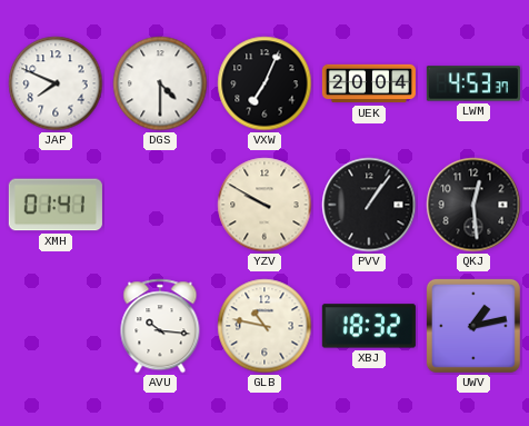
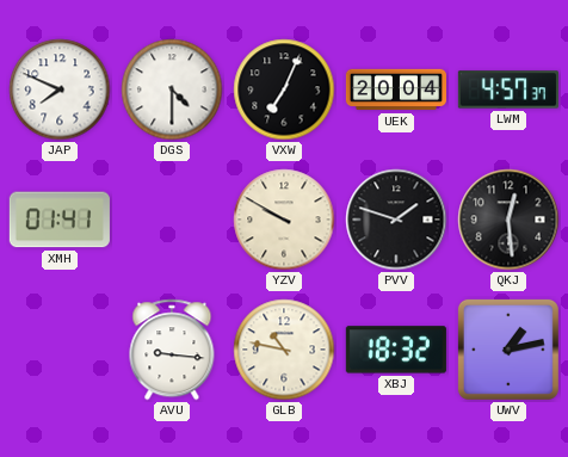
LWM: 4:53 -> 4:57 (508, 89)
PVV: 1:06 -> 1:48 (396, 220)
AVU: 10:16 -> 9:16 (172, 350)
